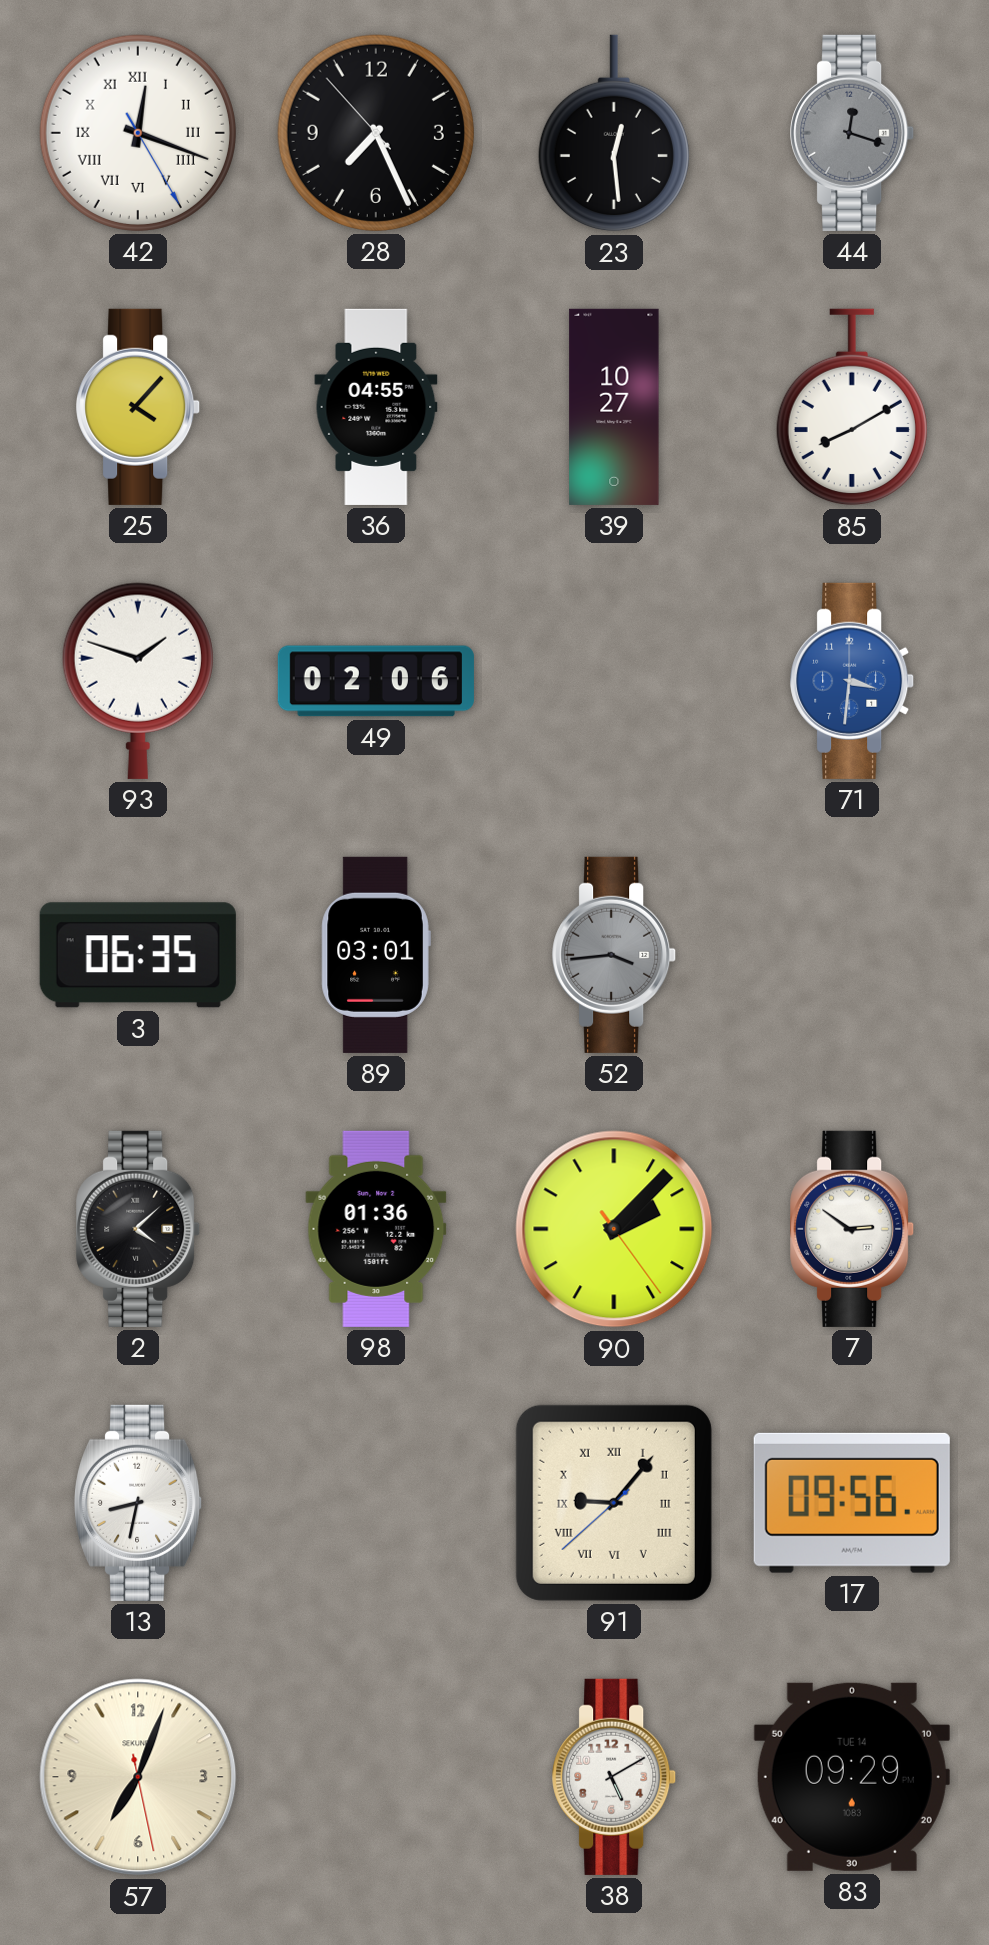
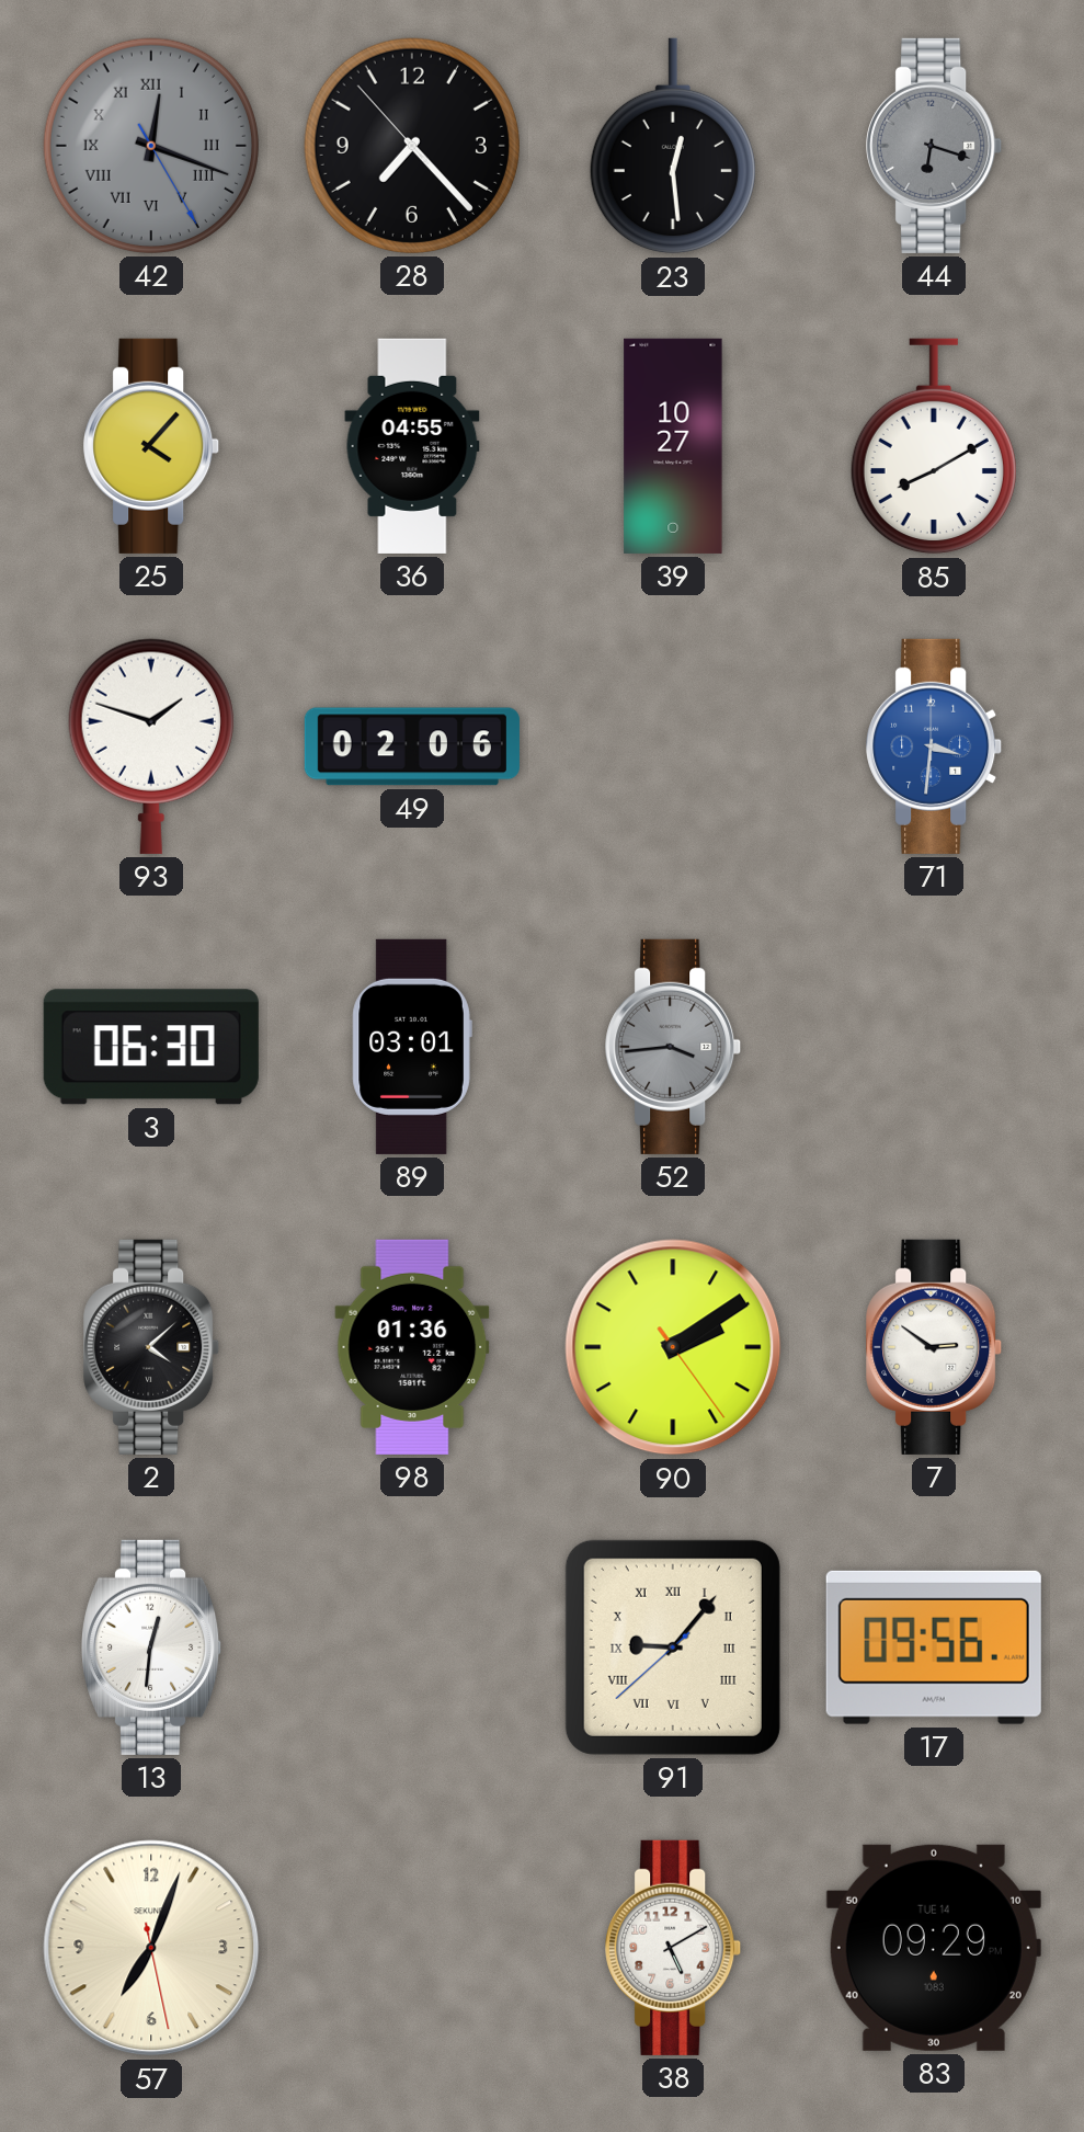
42 dial: white -> grey (151, 146)
28: 7:25 -> 7:22 (412, 146)
44: 12:18 -> 6:18 (935, 146)
3: 06:35 -> 06:30 (151, 1047)
90: 2:07 -> 2:09 (673, 1347)
13: 8:32 -> 12:31 (152, 1648)
